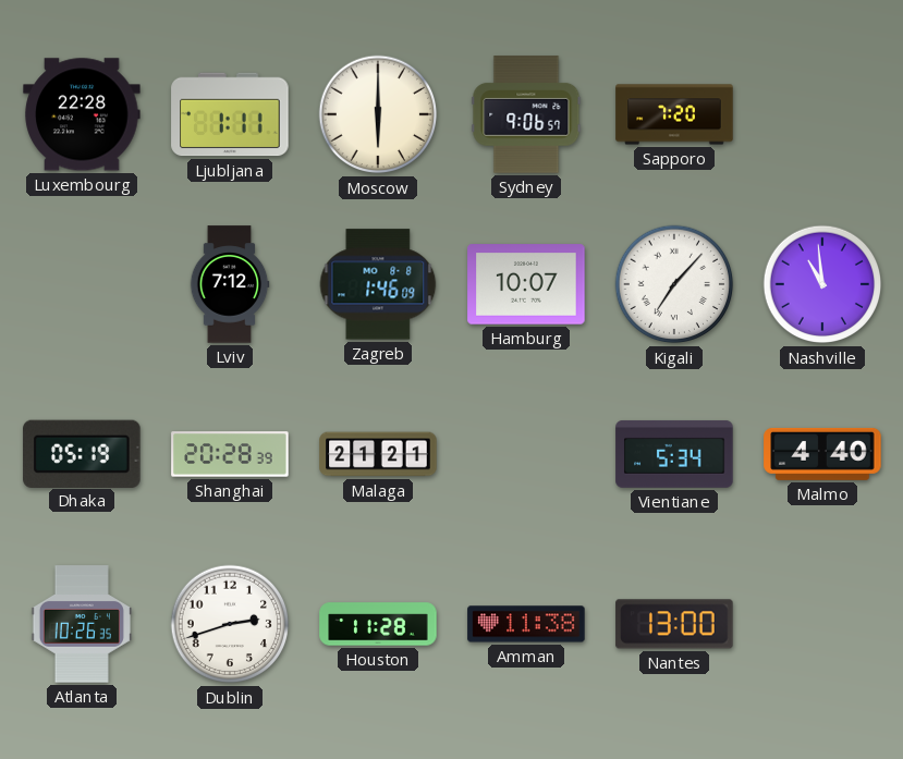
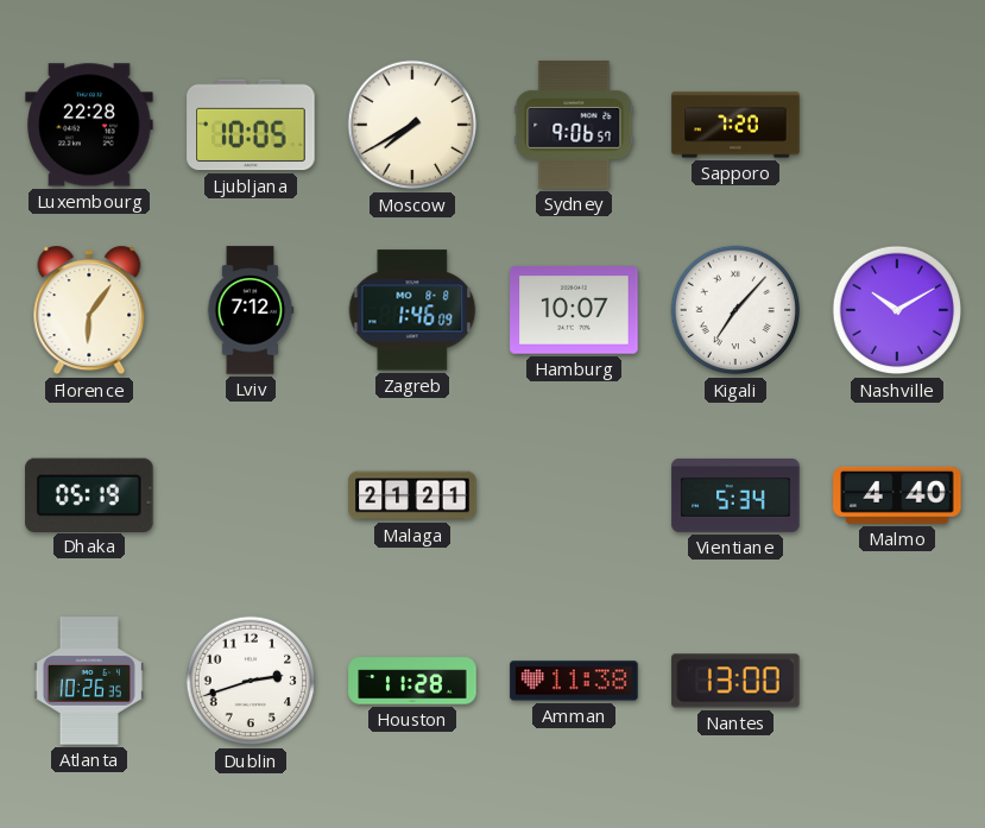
Ljubljana: 1:11 -> 10:05 (251, 125)
Moscow: 6:00 -> 7:40 (412, 125)
Florence: none -> 6:06 (89, 310)
Nashville: 10:59 -> 10:10 (897, 310)
Shanghai: 20:28 -> none (230, 454)
